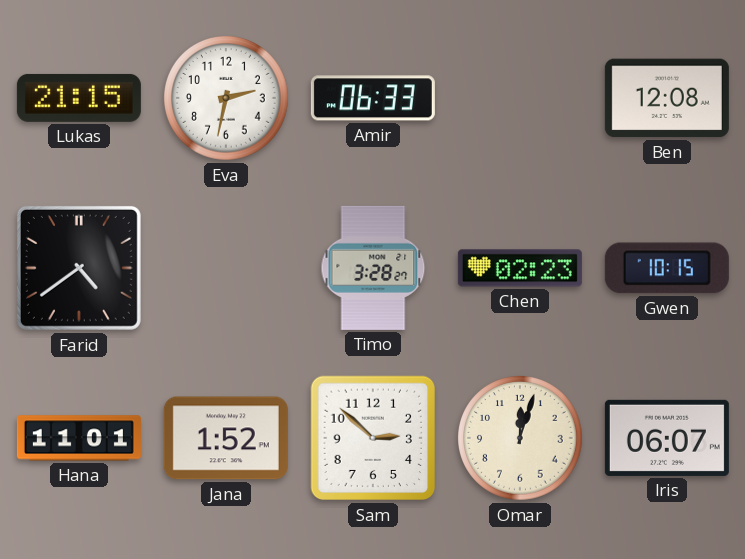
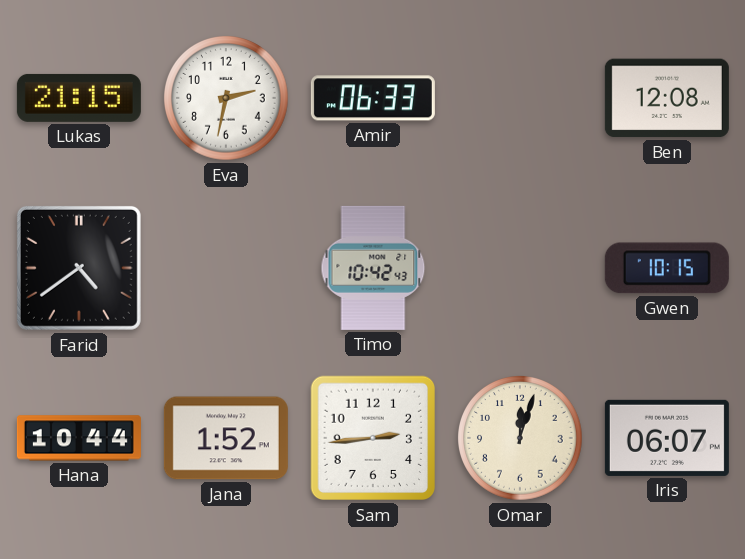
Timo: 3:28 -> 10:42 (373, 268)
Chen: 02:23 -> none (520, 268)
Hana: 11:01 -> 10:44 (79, 438)
Sam: 2:52 -> 2:44 (373, 438)
